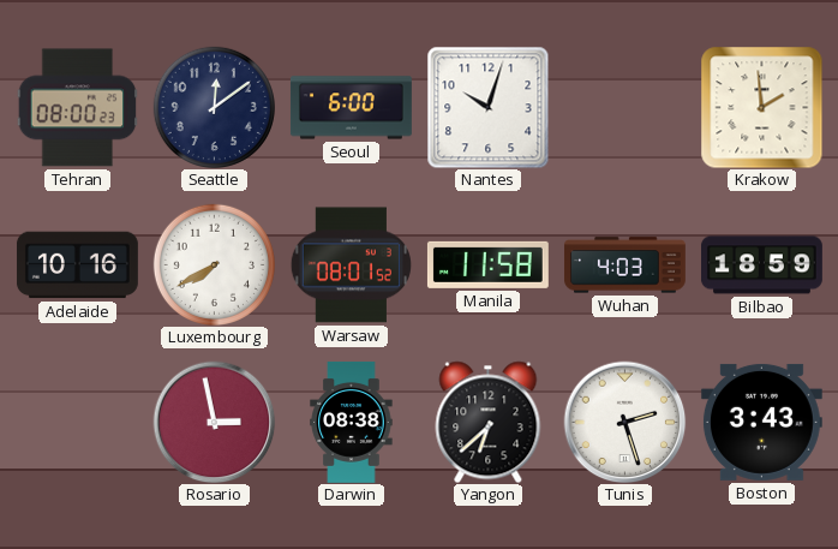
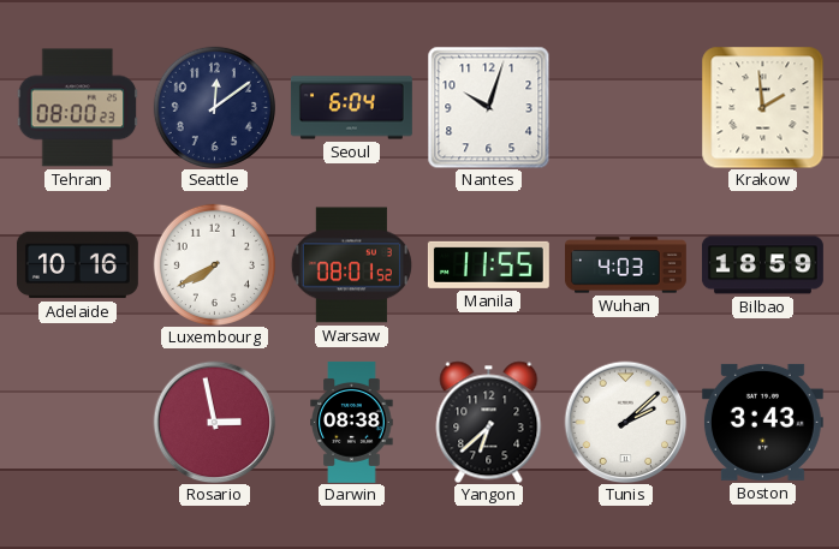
Seoul: 6:00 -> 6:04 (351, 108)
Manila: 11:58 -> 11:55 (488, 264)
Tunis: 2:27 -> 2:08 (625, 422)
